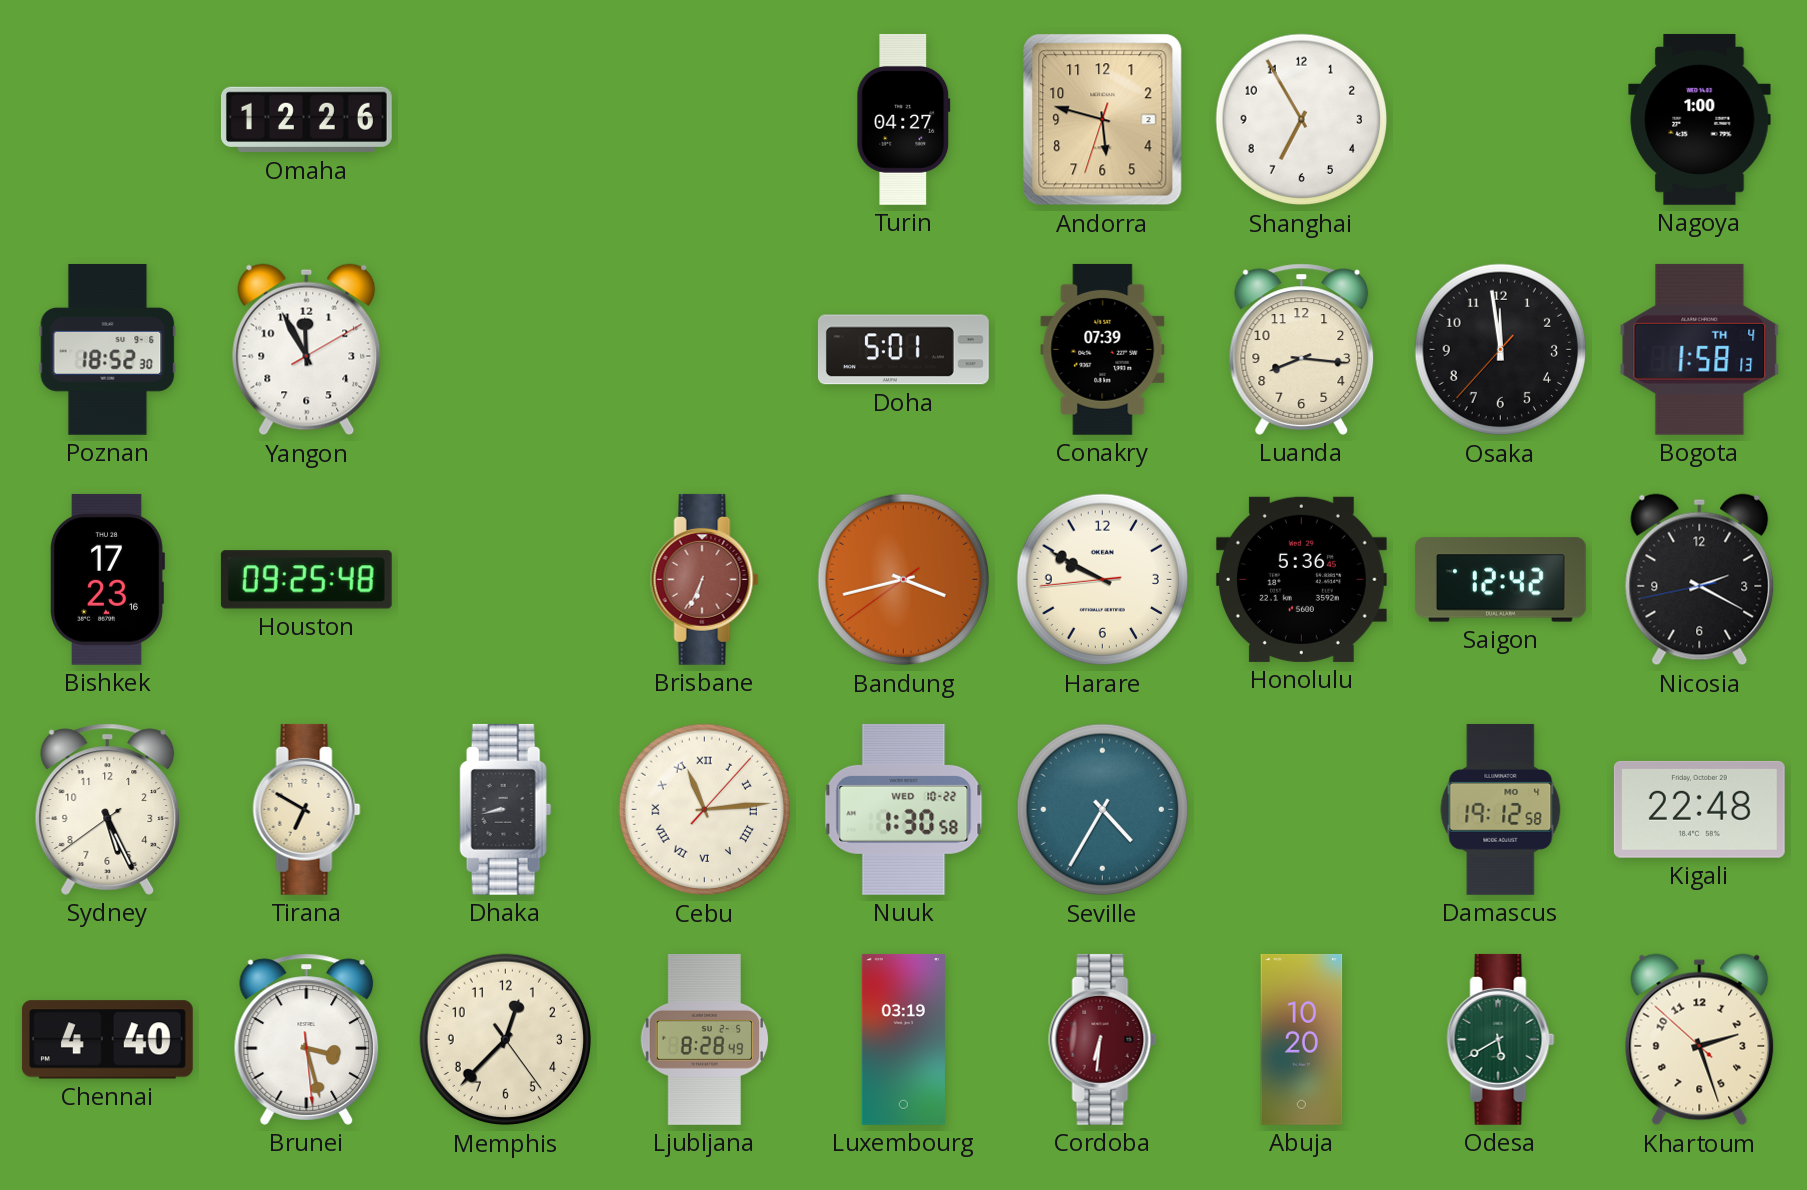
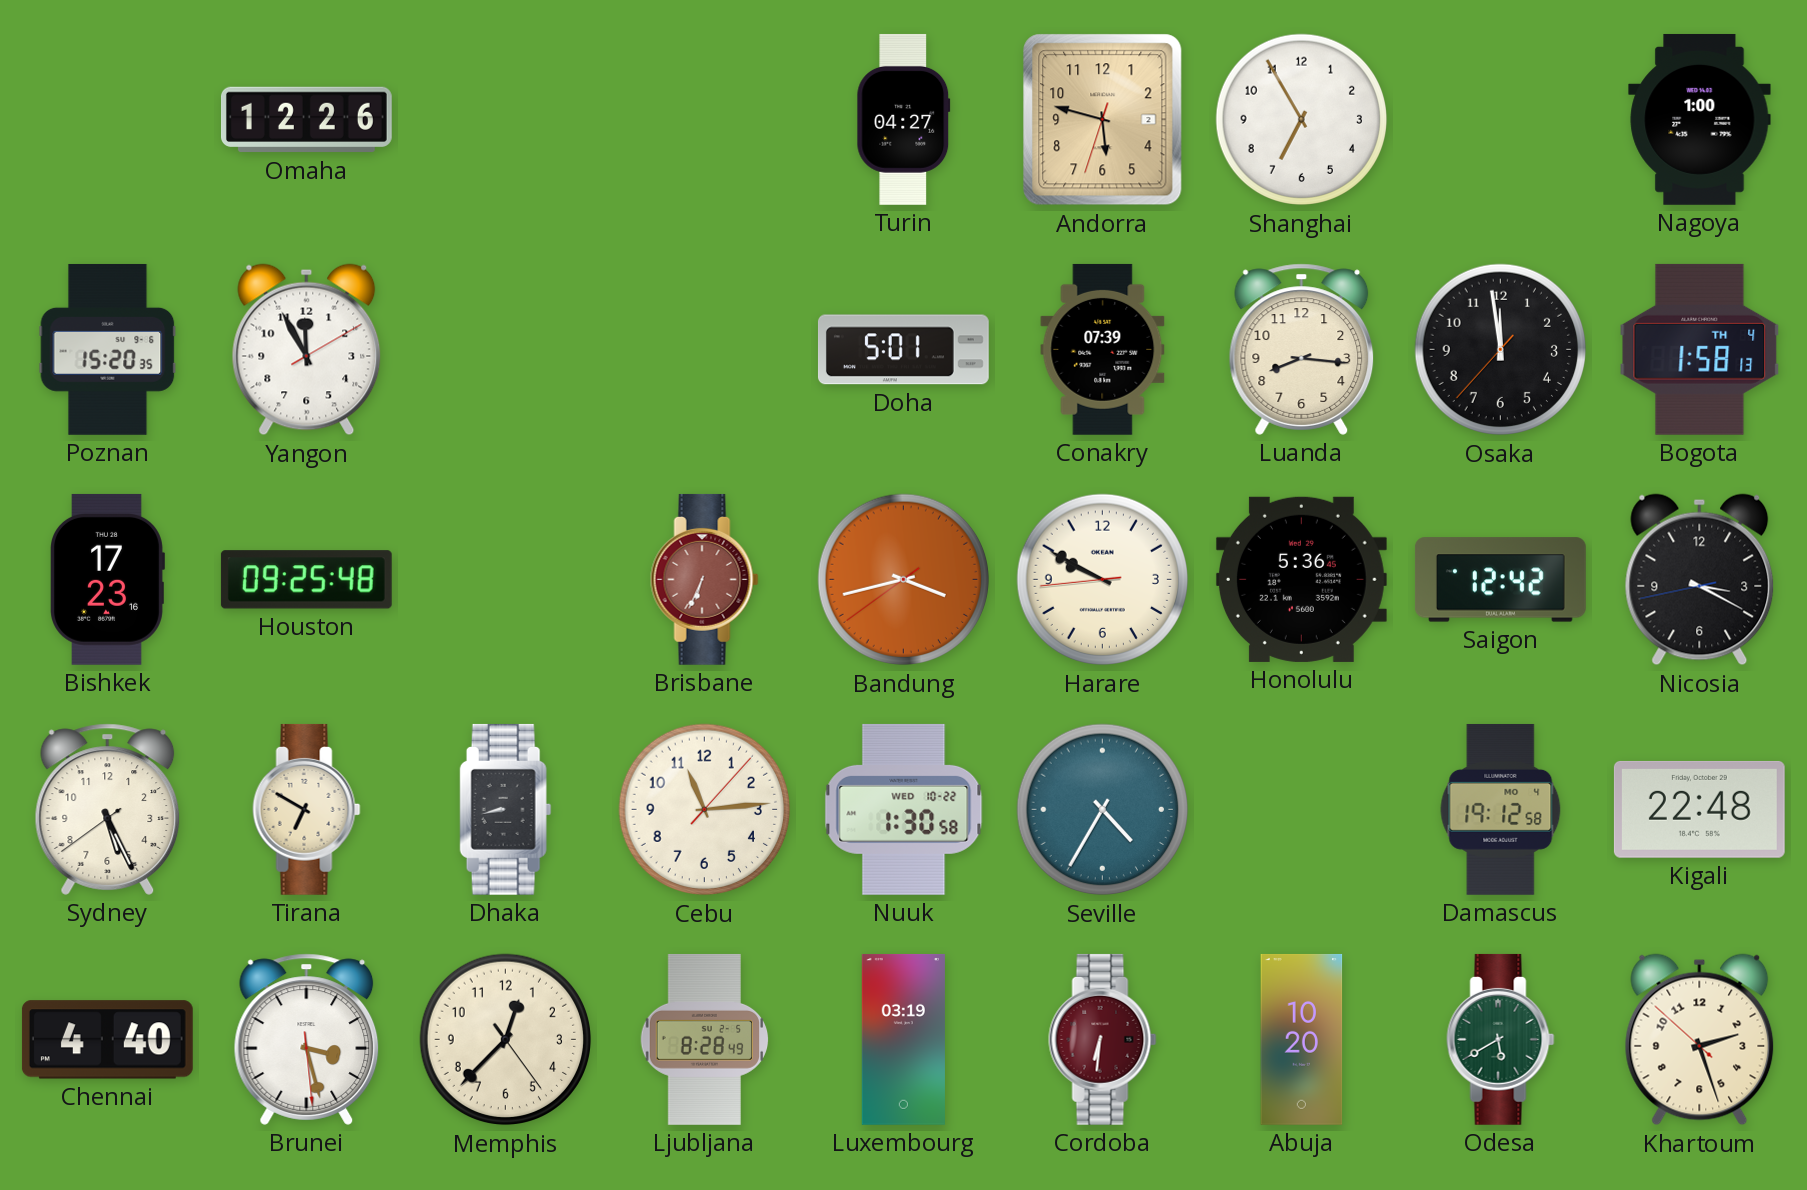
Poznan: 18:52 -> 15:20 (108, 349)
Nicosia: 2:19 -> 3:19 (1700, 580)
Cebu numerals: Roman -> Arabic (705, 810)
